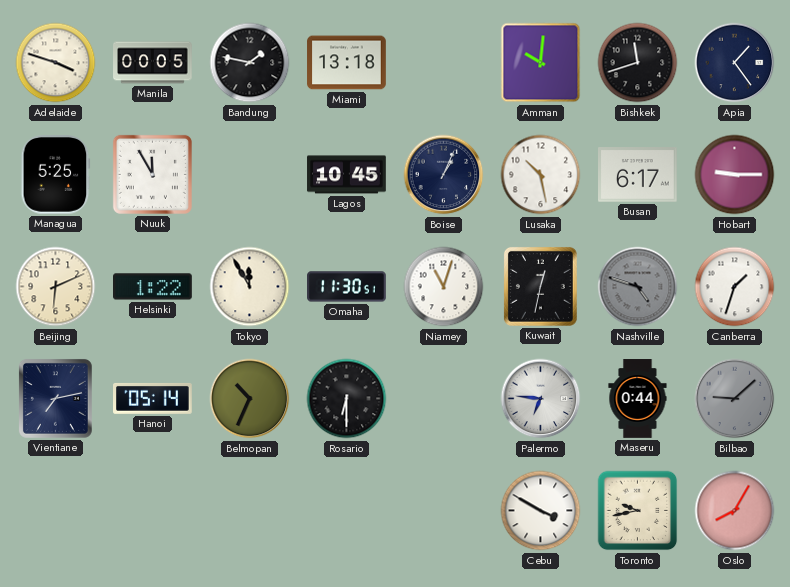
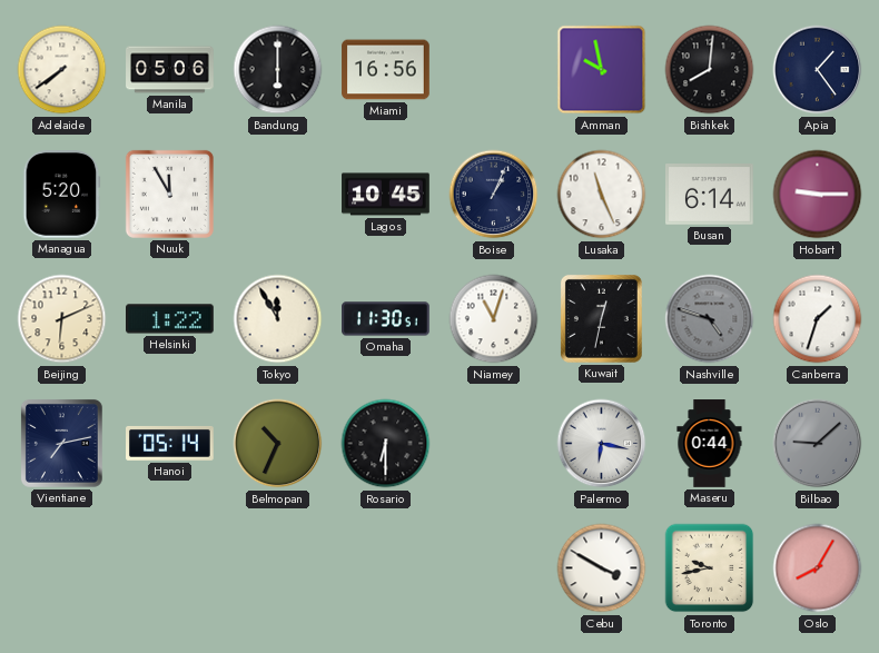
Adelaide: 3:48 -> 7:39 (62, 70)
Manila: 00:05 -> 05:06 (170, 70)
Bandung: 1:47 -> 6:00 (278, 70)
Miami: 13:18 -> 16:56 (386, 70)
Amman: 10:01 -> 9:58 (602, 70)
Bishkek: 11:42 -> 8:01 (710, 70)
Managua: 5:25 -> 5:20 (62, 195)
Lusaka: 10:28 -> 11:26 (602, 195)
Busan: 6:17 -> 6:14 (710, 195)
Palermo: 6:46 -> 6:17 (602, 444)
